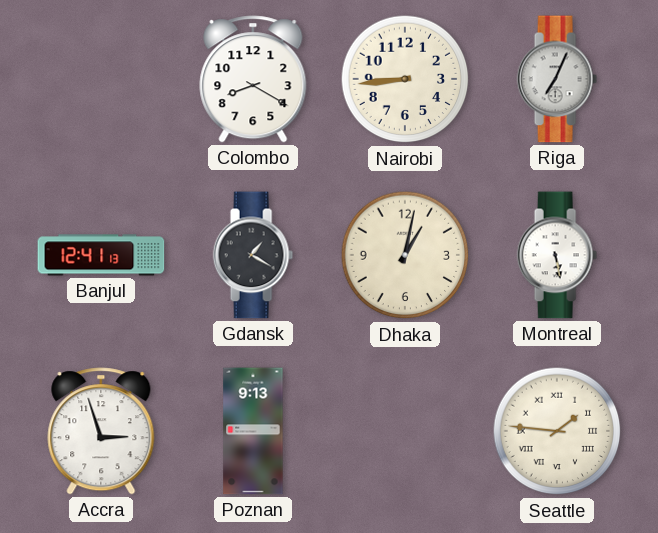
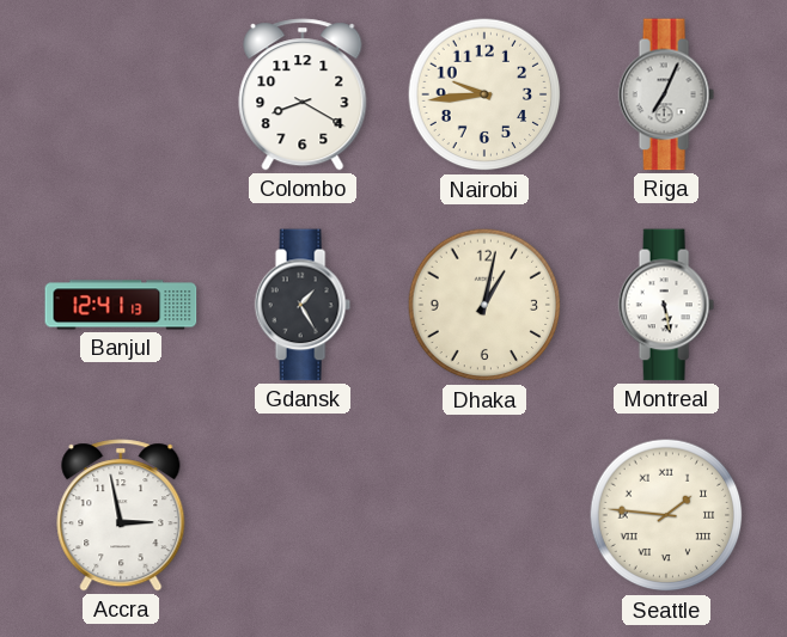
Nairobi: 8:44 -> 9:44 (484, 94)
Gdansk: 1:20 -> 1:25 (303, 305)
Accra: 2:57 -> 2:58 (121, 515)
Poznan: 9:13 -> none (253, 431)
